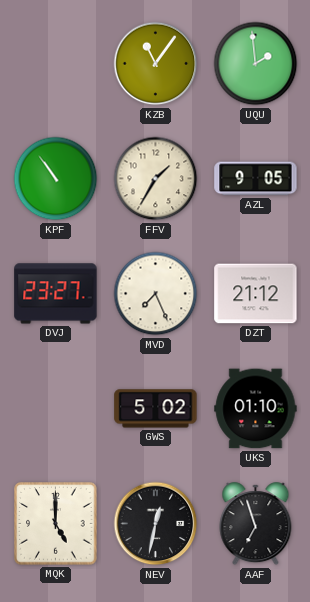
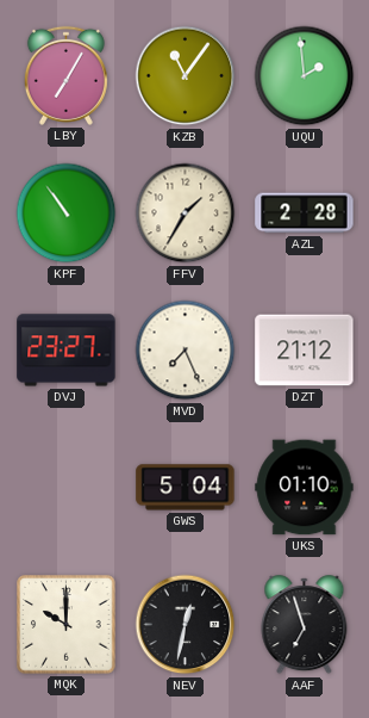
LBY: none -> 7:05 (65, 75)
AZL: 9:05 -> 2:28 (305, 213)
GWS: 5:02 -> 5:04 (186, 488)
MQK: 5:00 -> 10:00 (67, 625)
